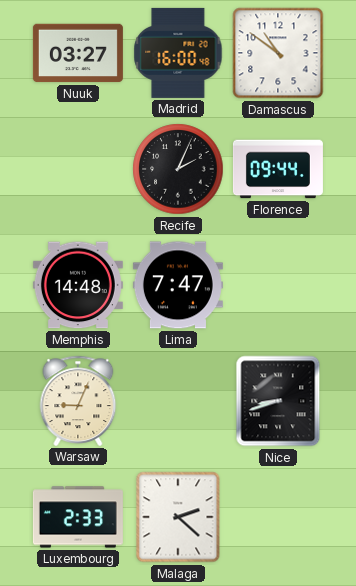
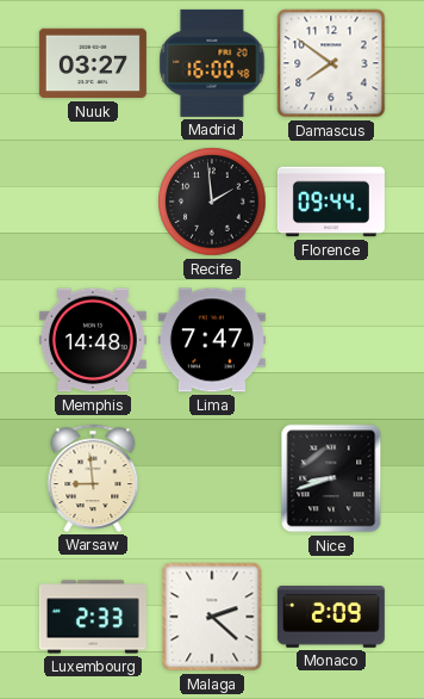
Damascus: 10:51 -> 7:51 (331, 63)
Recife: 2:04 -> 1:59 (212, 202)
Warsaw: 9:04 -> 8:59 (93, 478)
Monaco: none -> 2:09 (331, 618)
